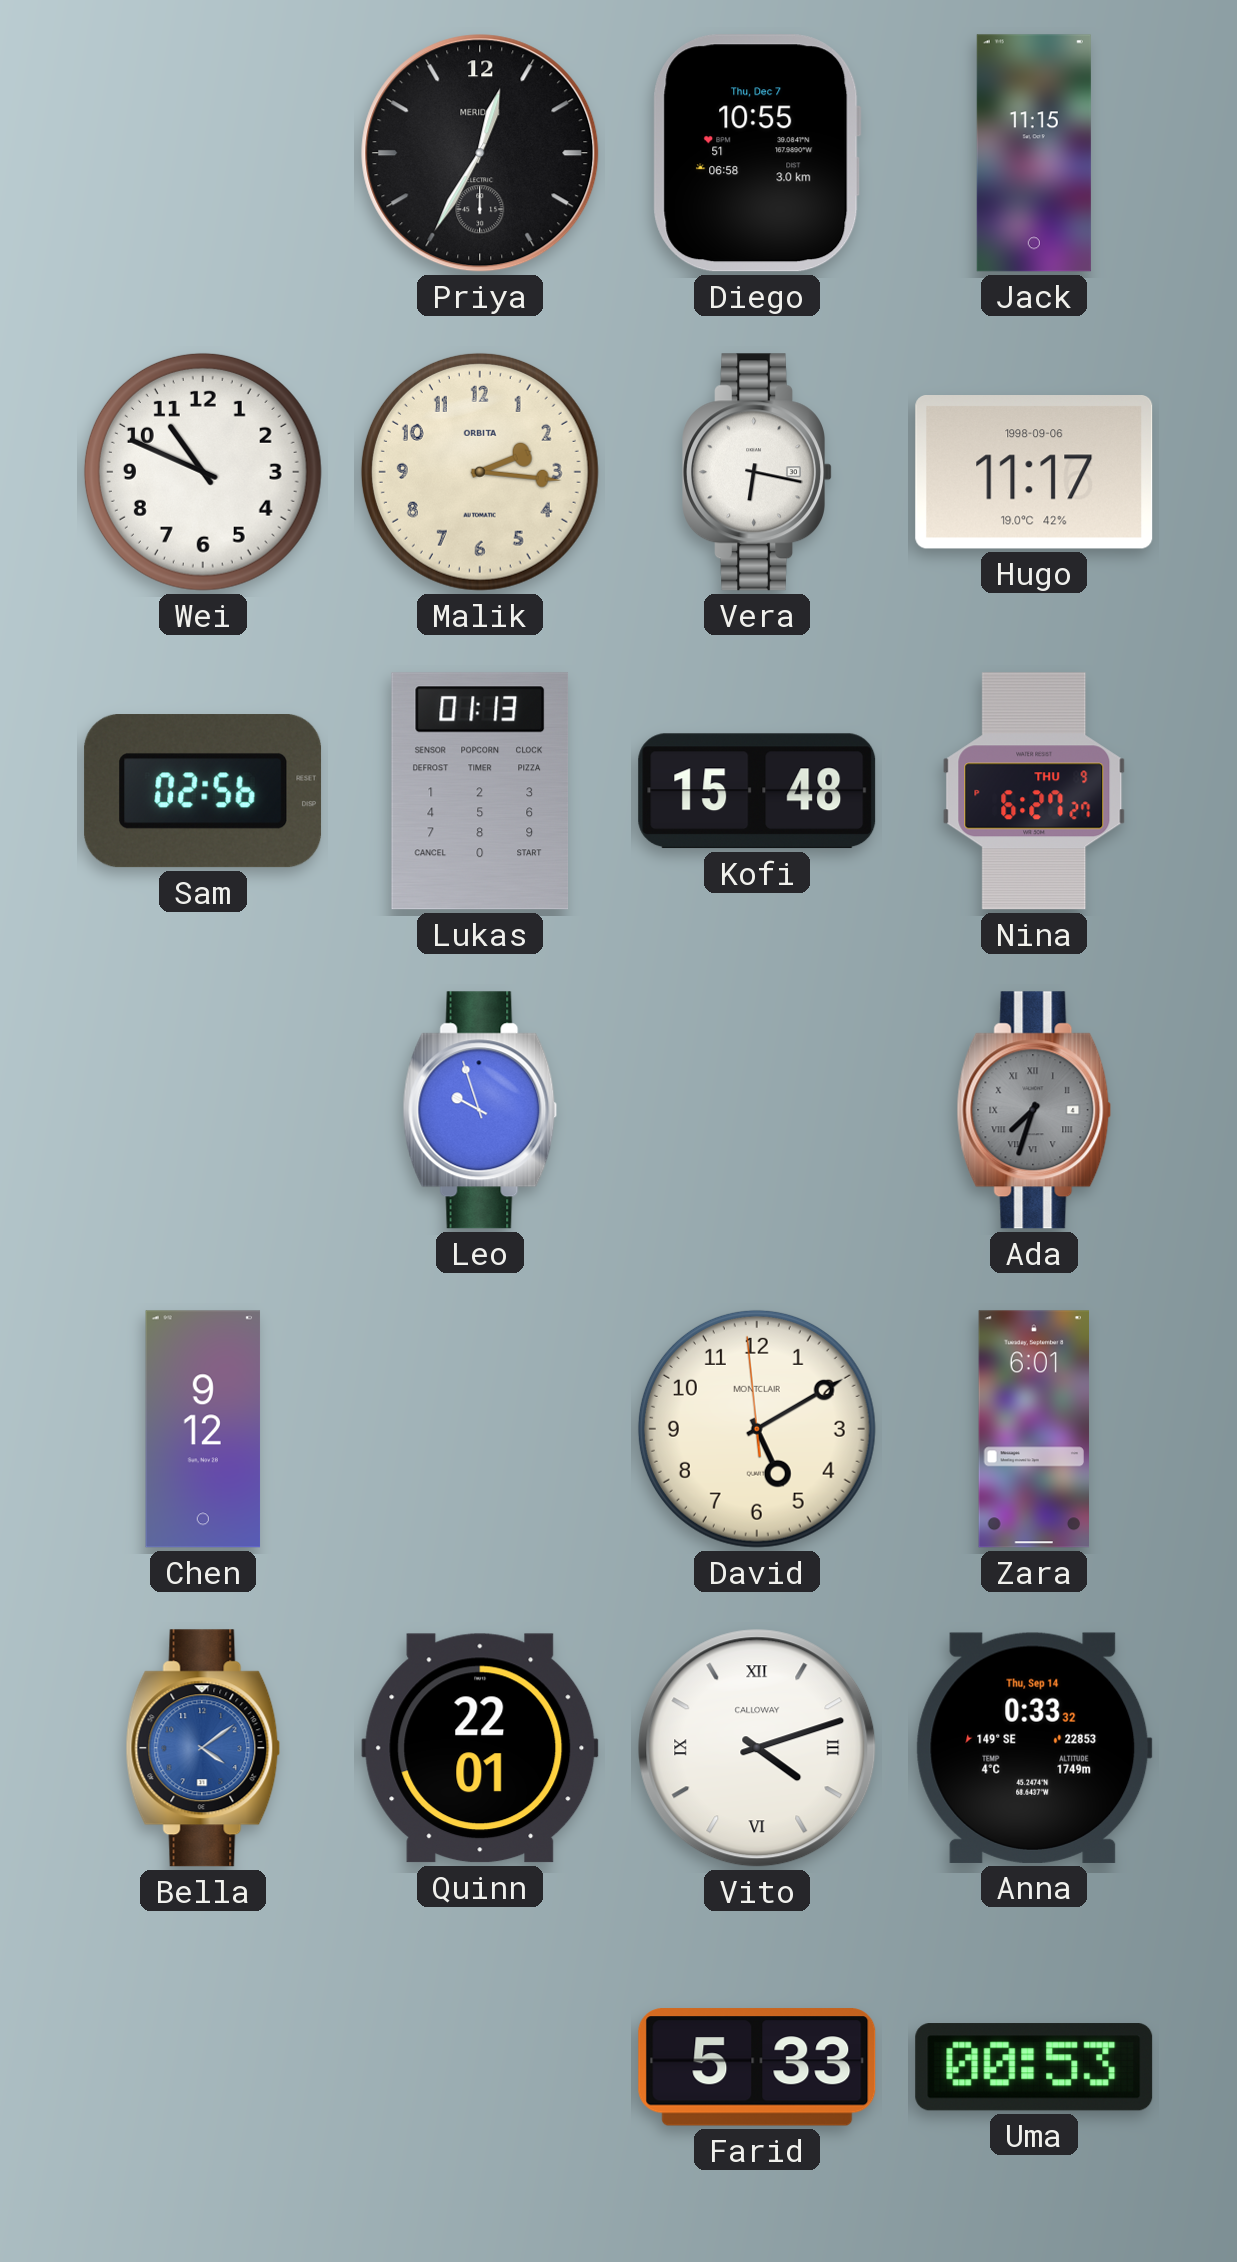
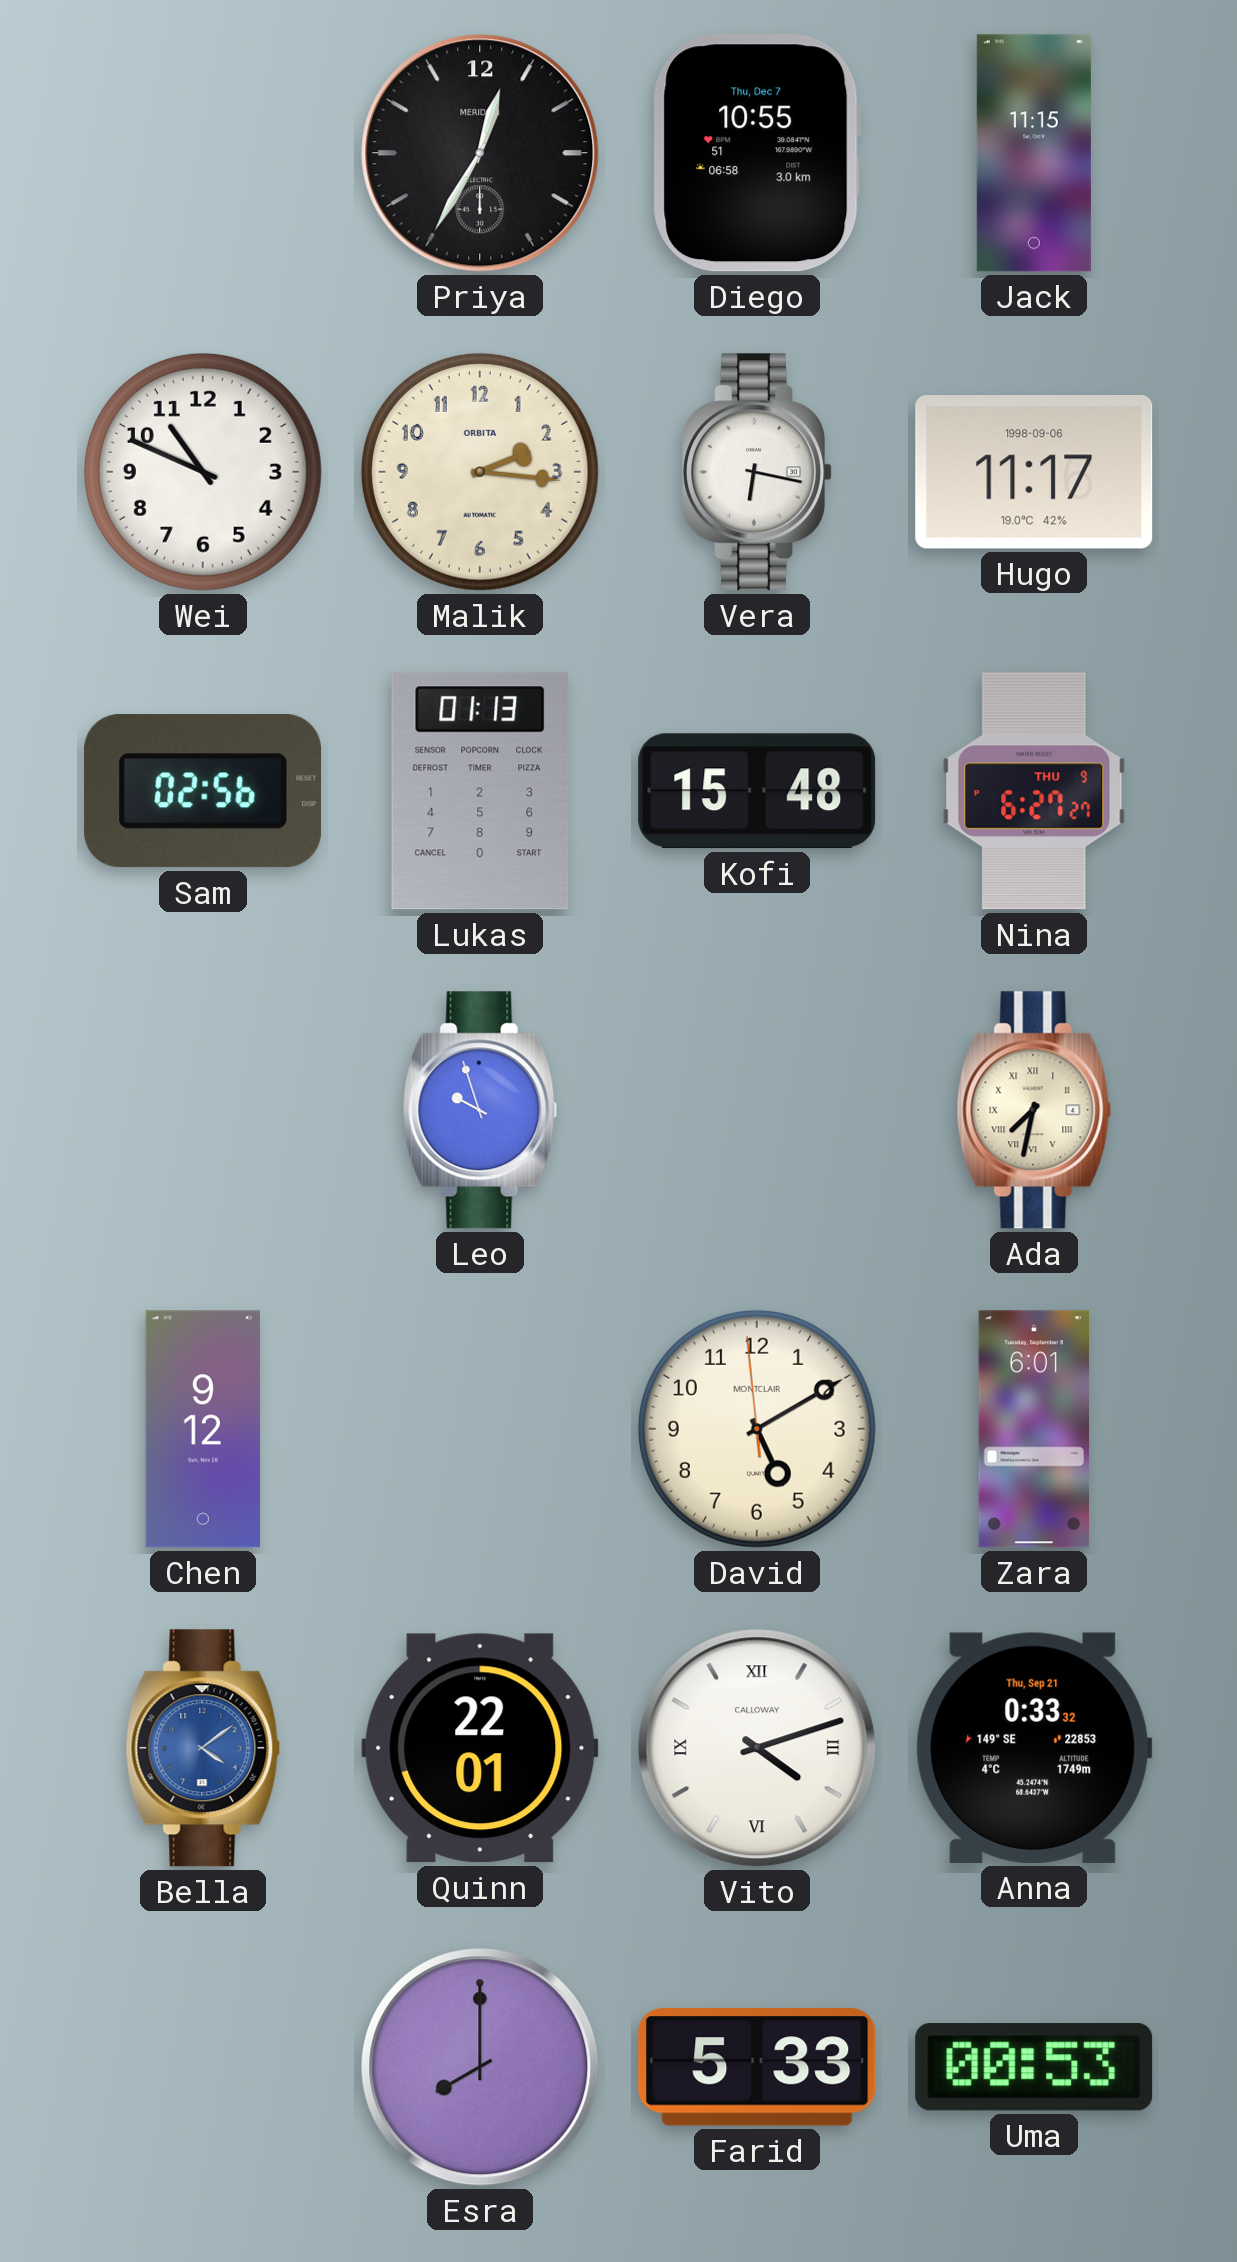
Ada: 7:33 -> 7:32 (1034, 1110)
Ada dial: grey -> cream (1034, 1110)
Anna date: Thu, Sep 14 -> Thu, Sep 21 (1034, 1748)
Esra: none -> 8:00 (480, 2067)
